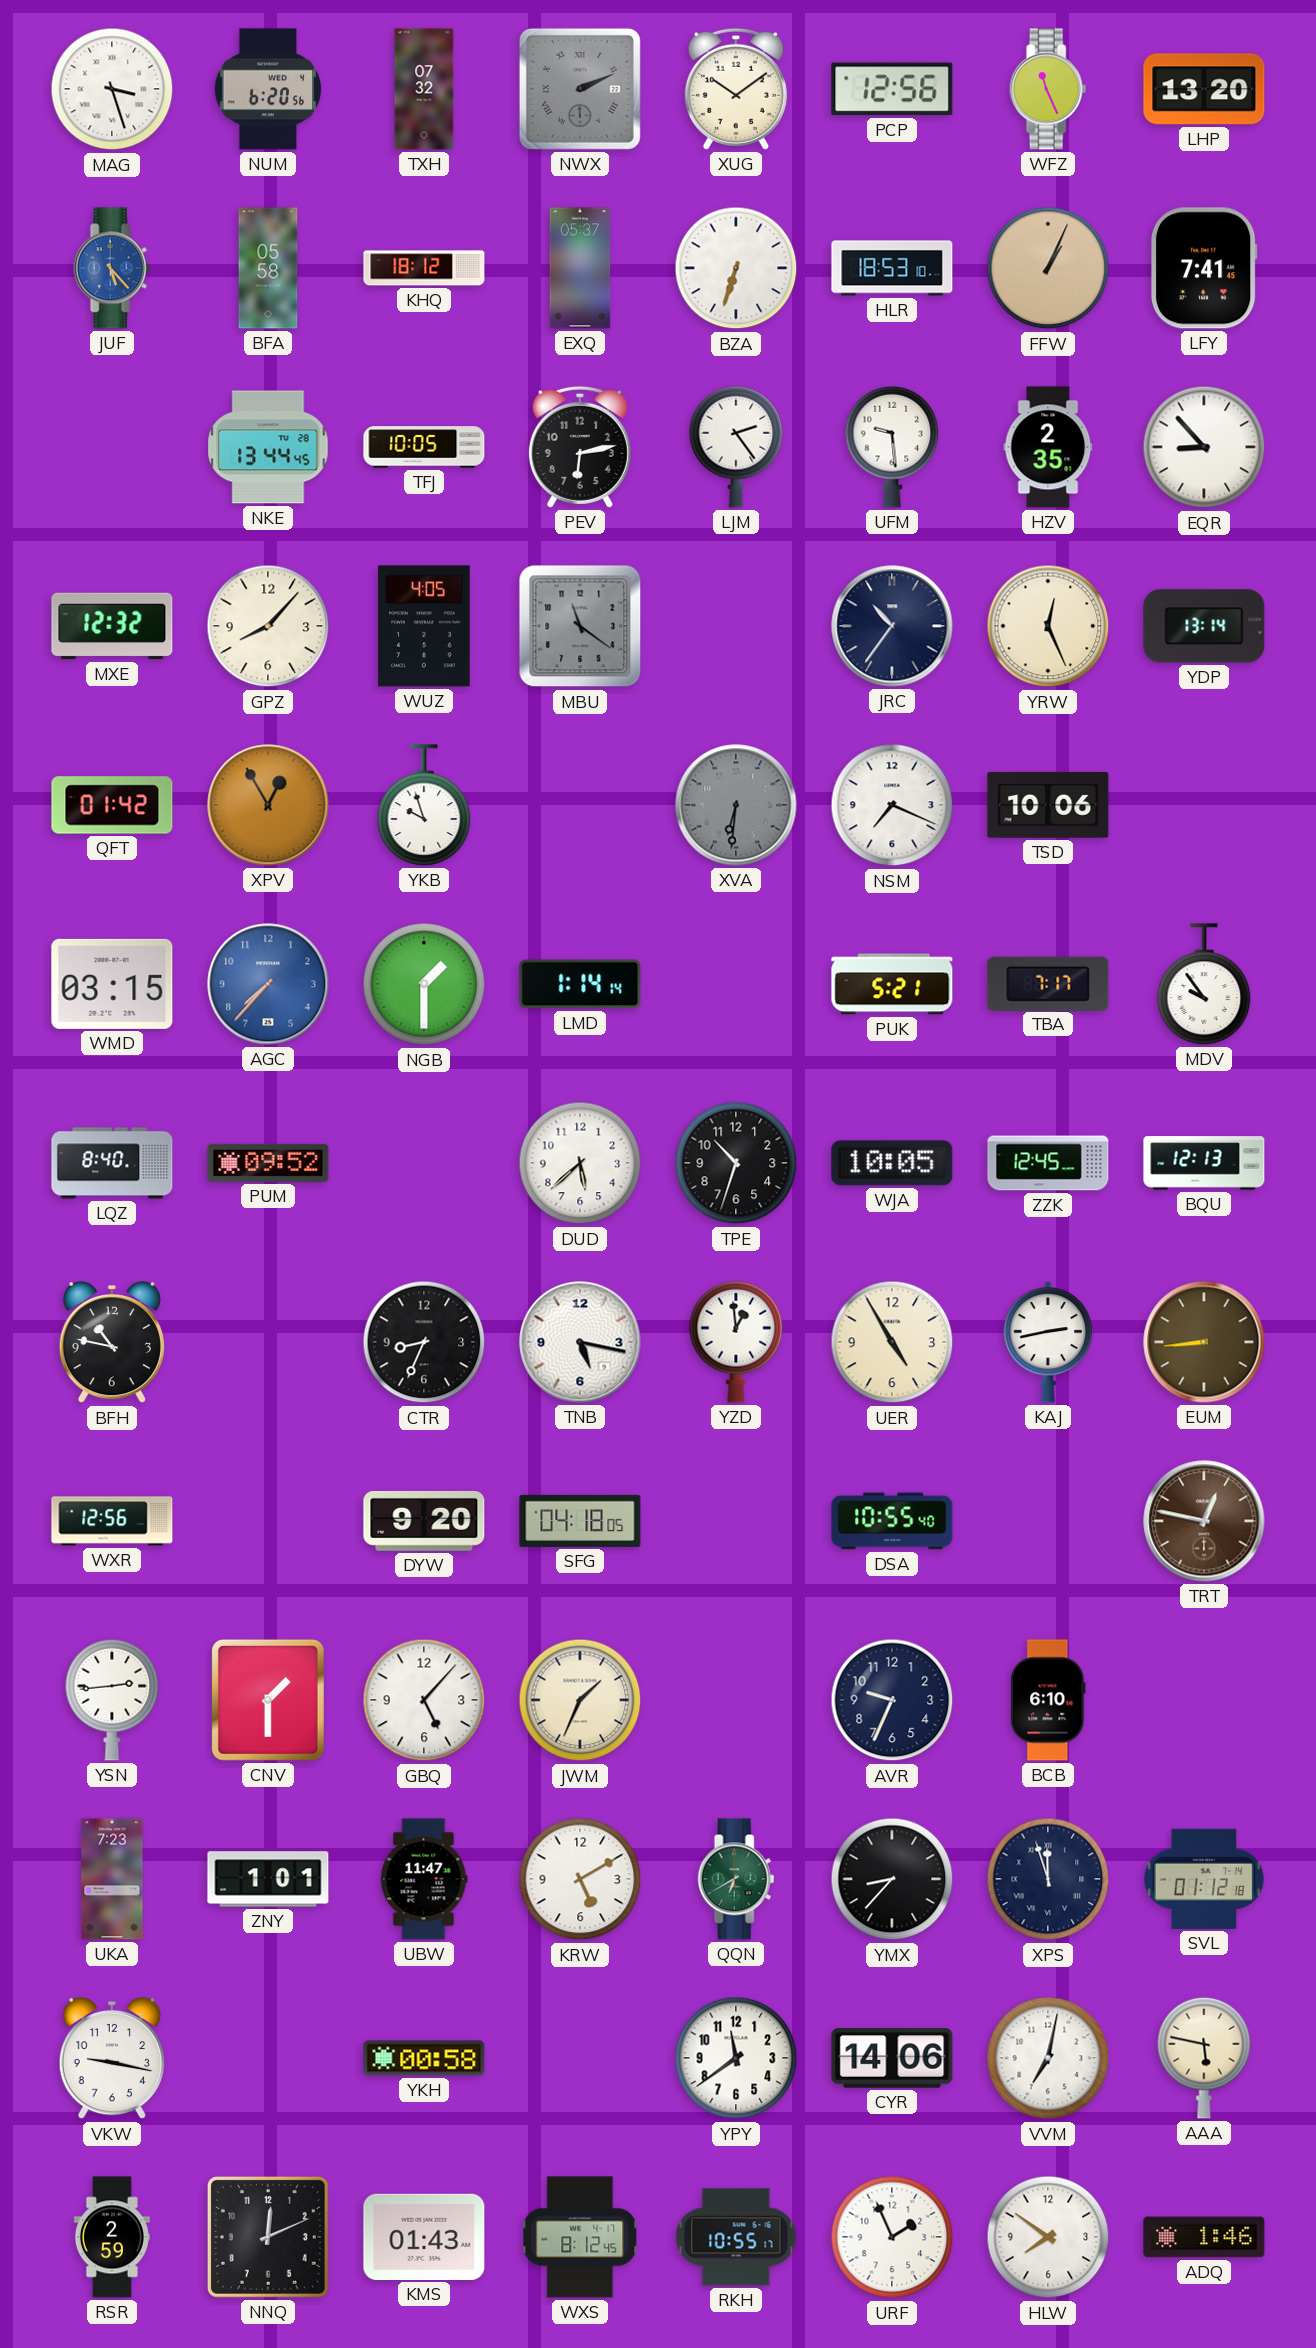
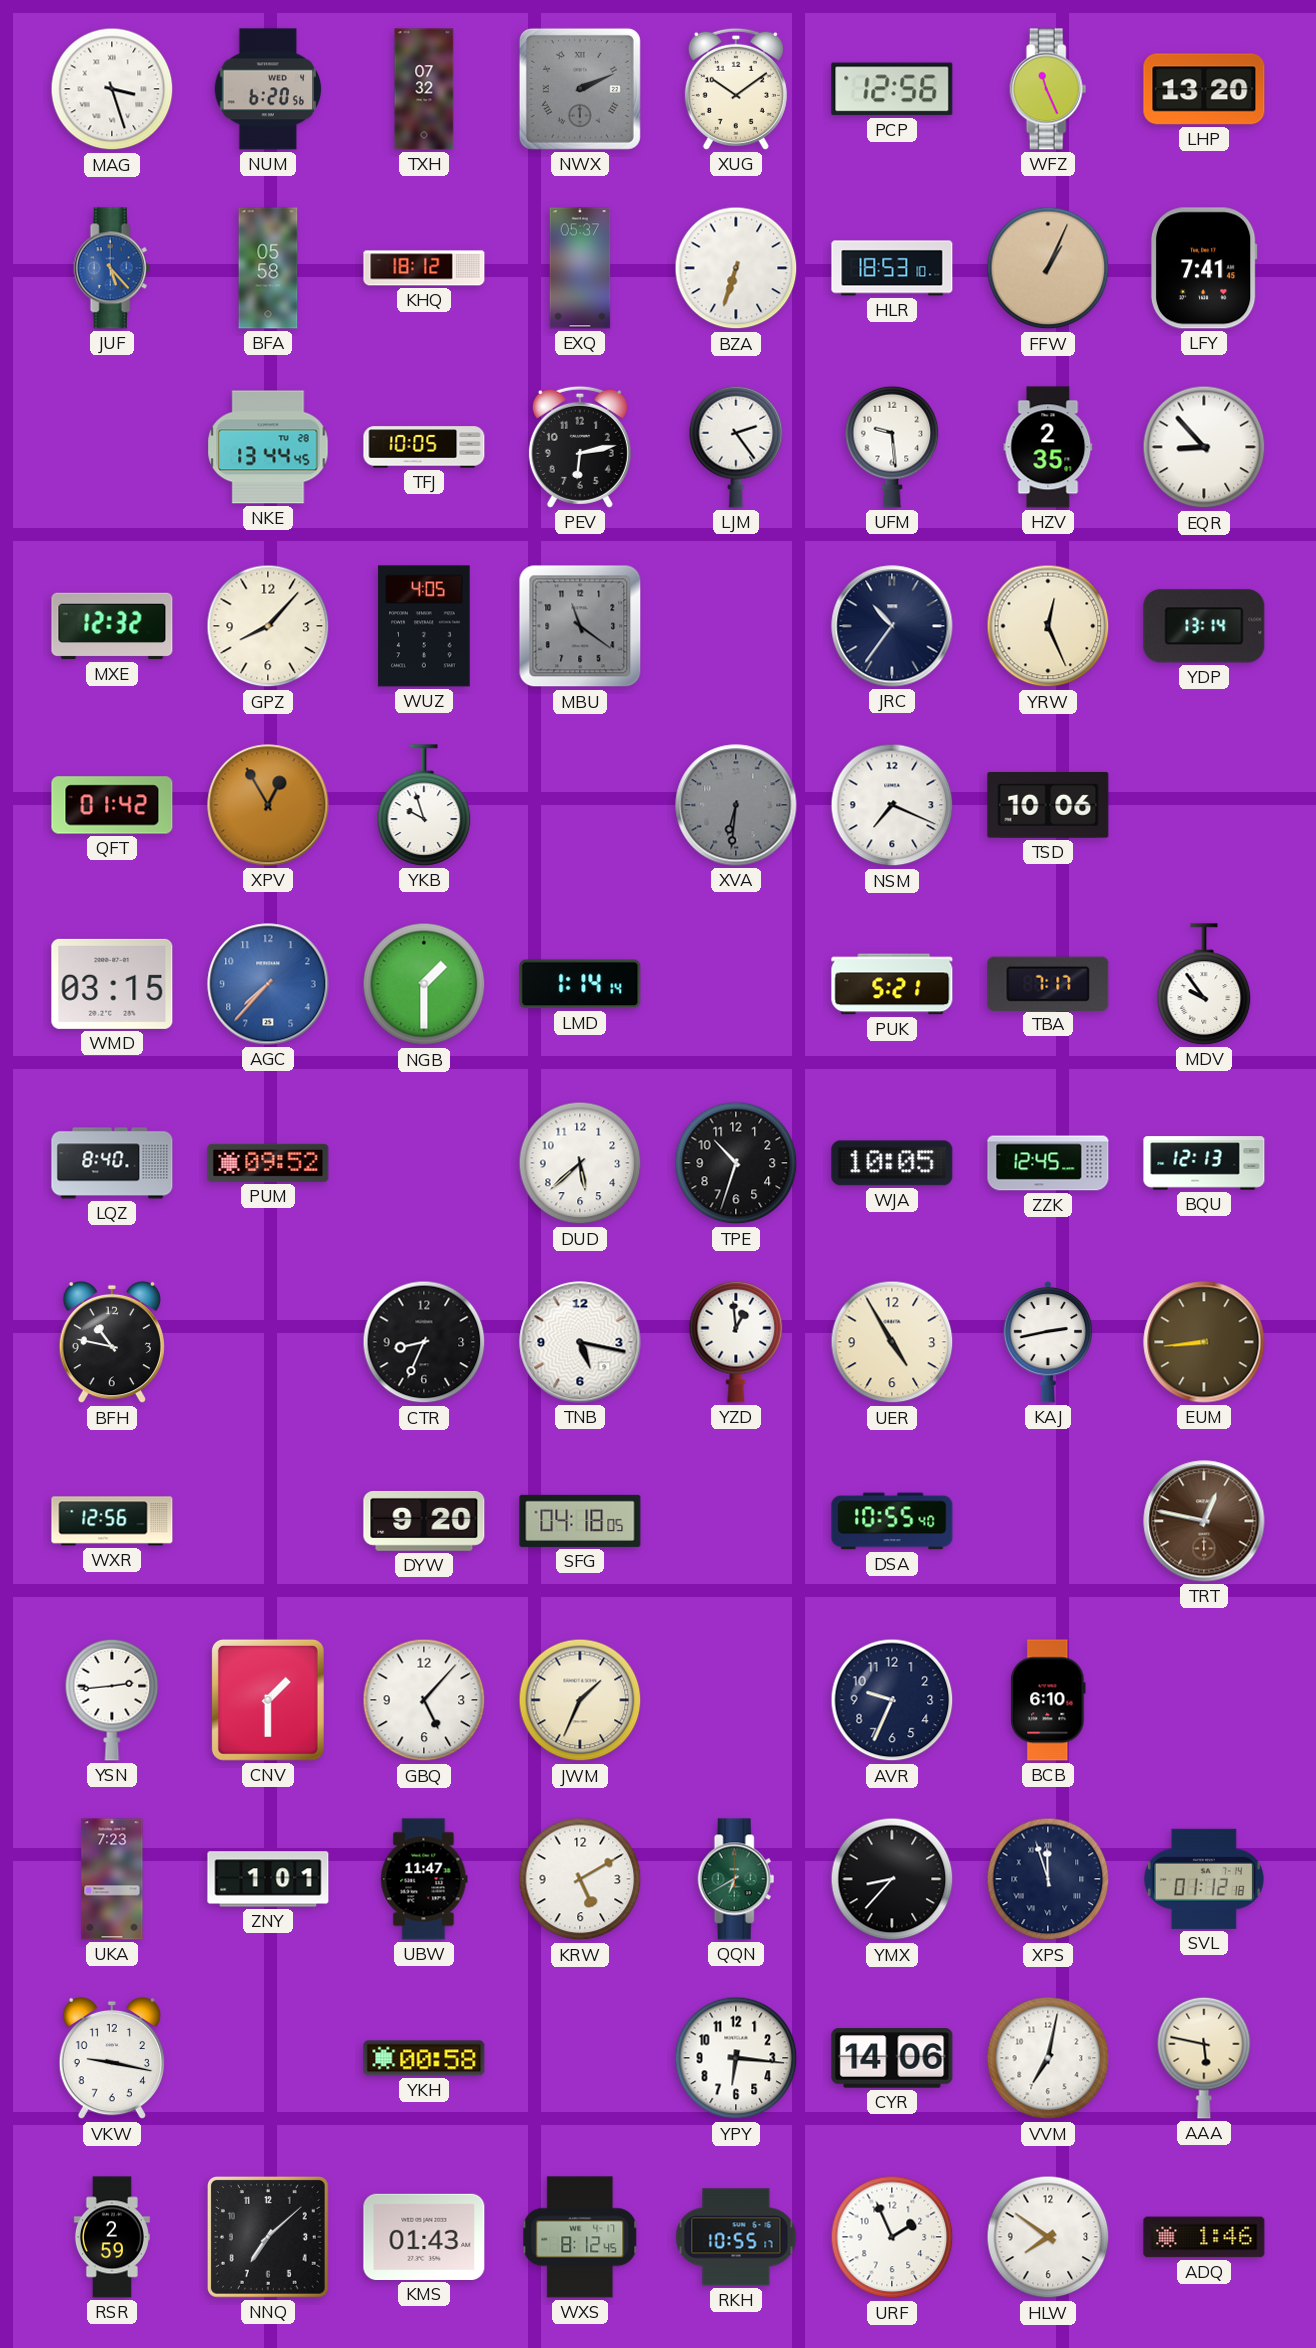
YPY: 11:39 -> 6:16 (736, 2058)
NNQ: 12:11 -> 7:08 (268, 2237)
